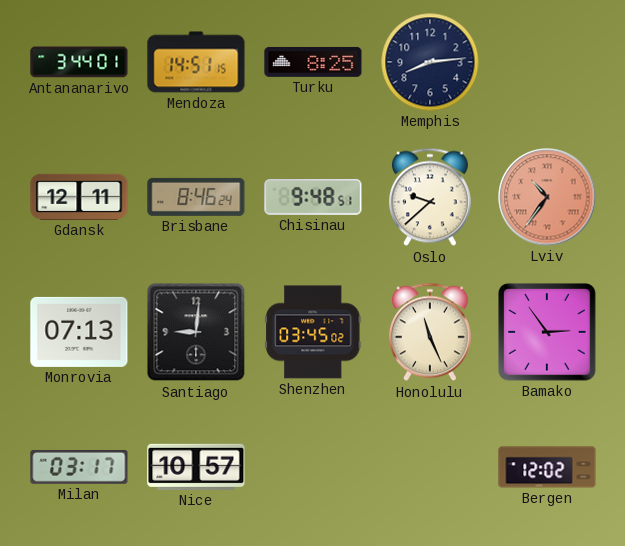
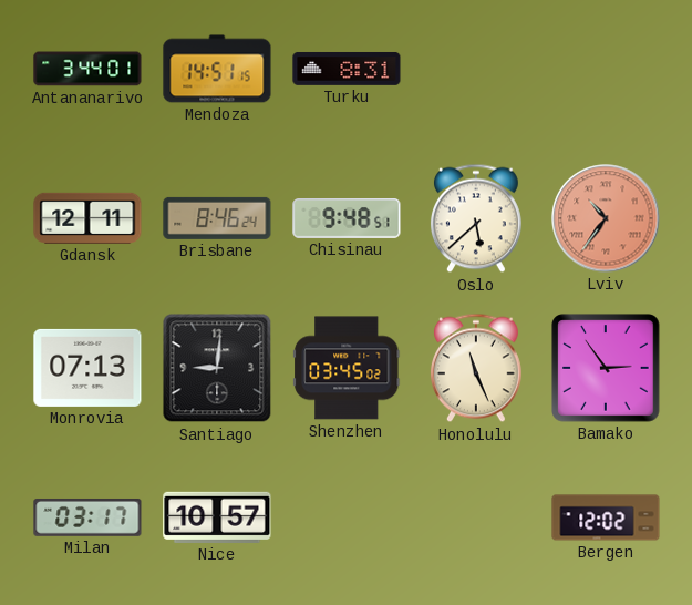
Turku: 8:25 -> 8:31 (347, 69)
Memphis: 8:14 -> none (430, 62)
Oslo: 9:38 -> 5:38 (476, 218)
